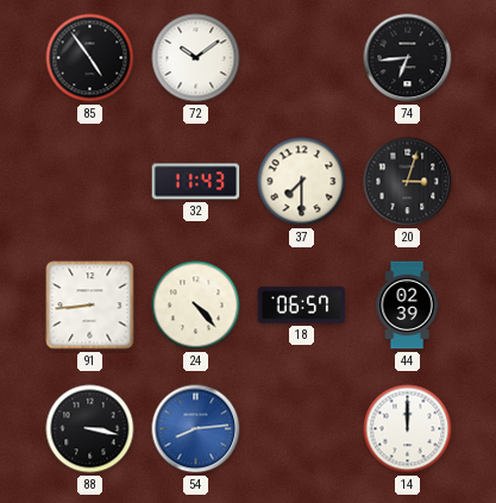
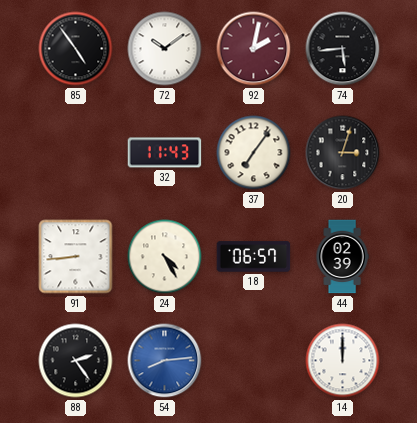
92: none -> 2:02 (254, 49)
74: 6:44 -> 5:44 (343, 49)
37: 7:30 -> 7:06 (254, 153)
24: 4:23 -> 4:25 (165, 257)
88: 3:17 -> 2:24 (76, 361)
